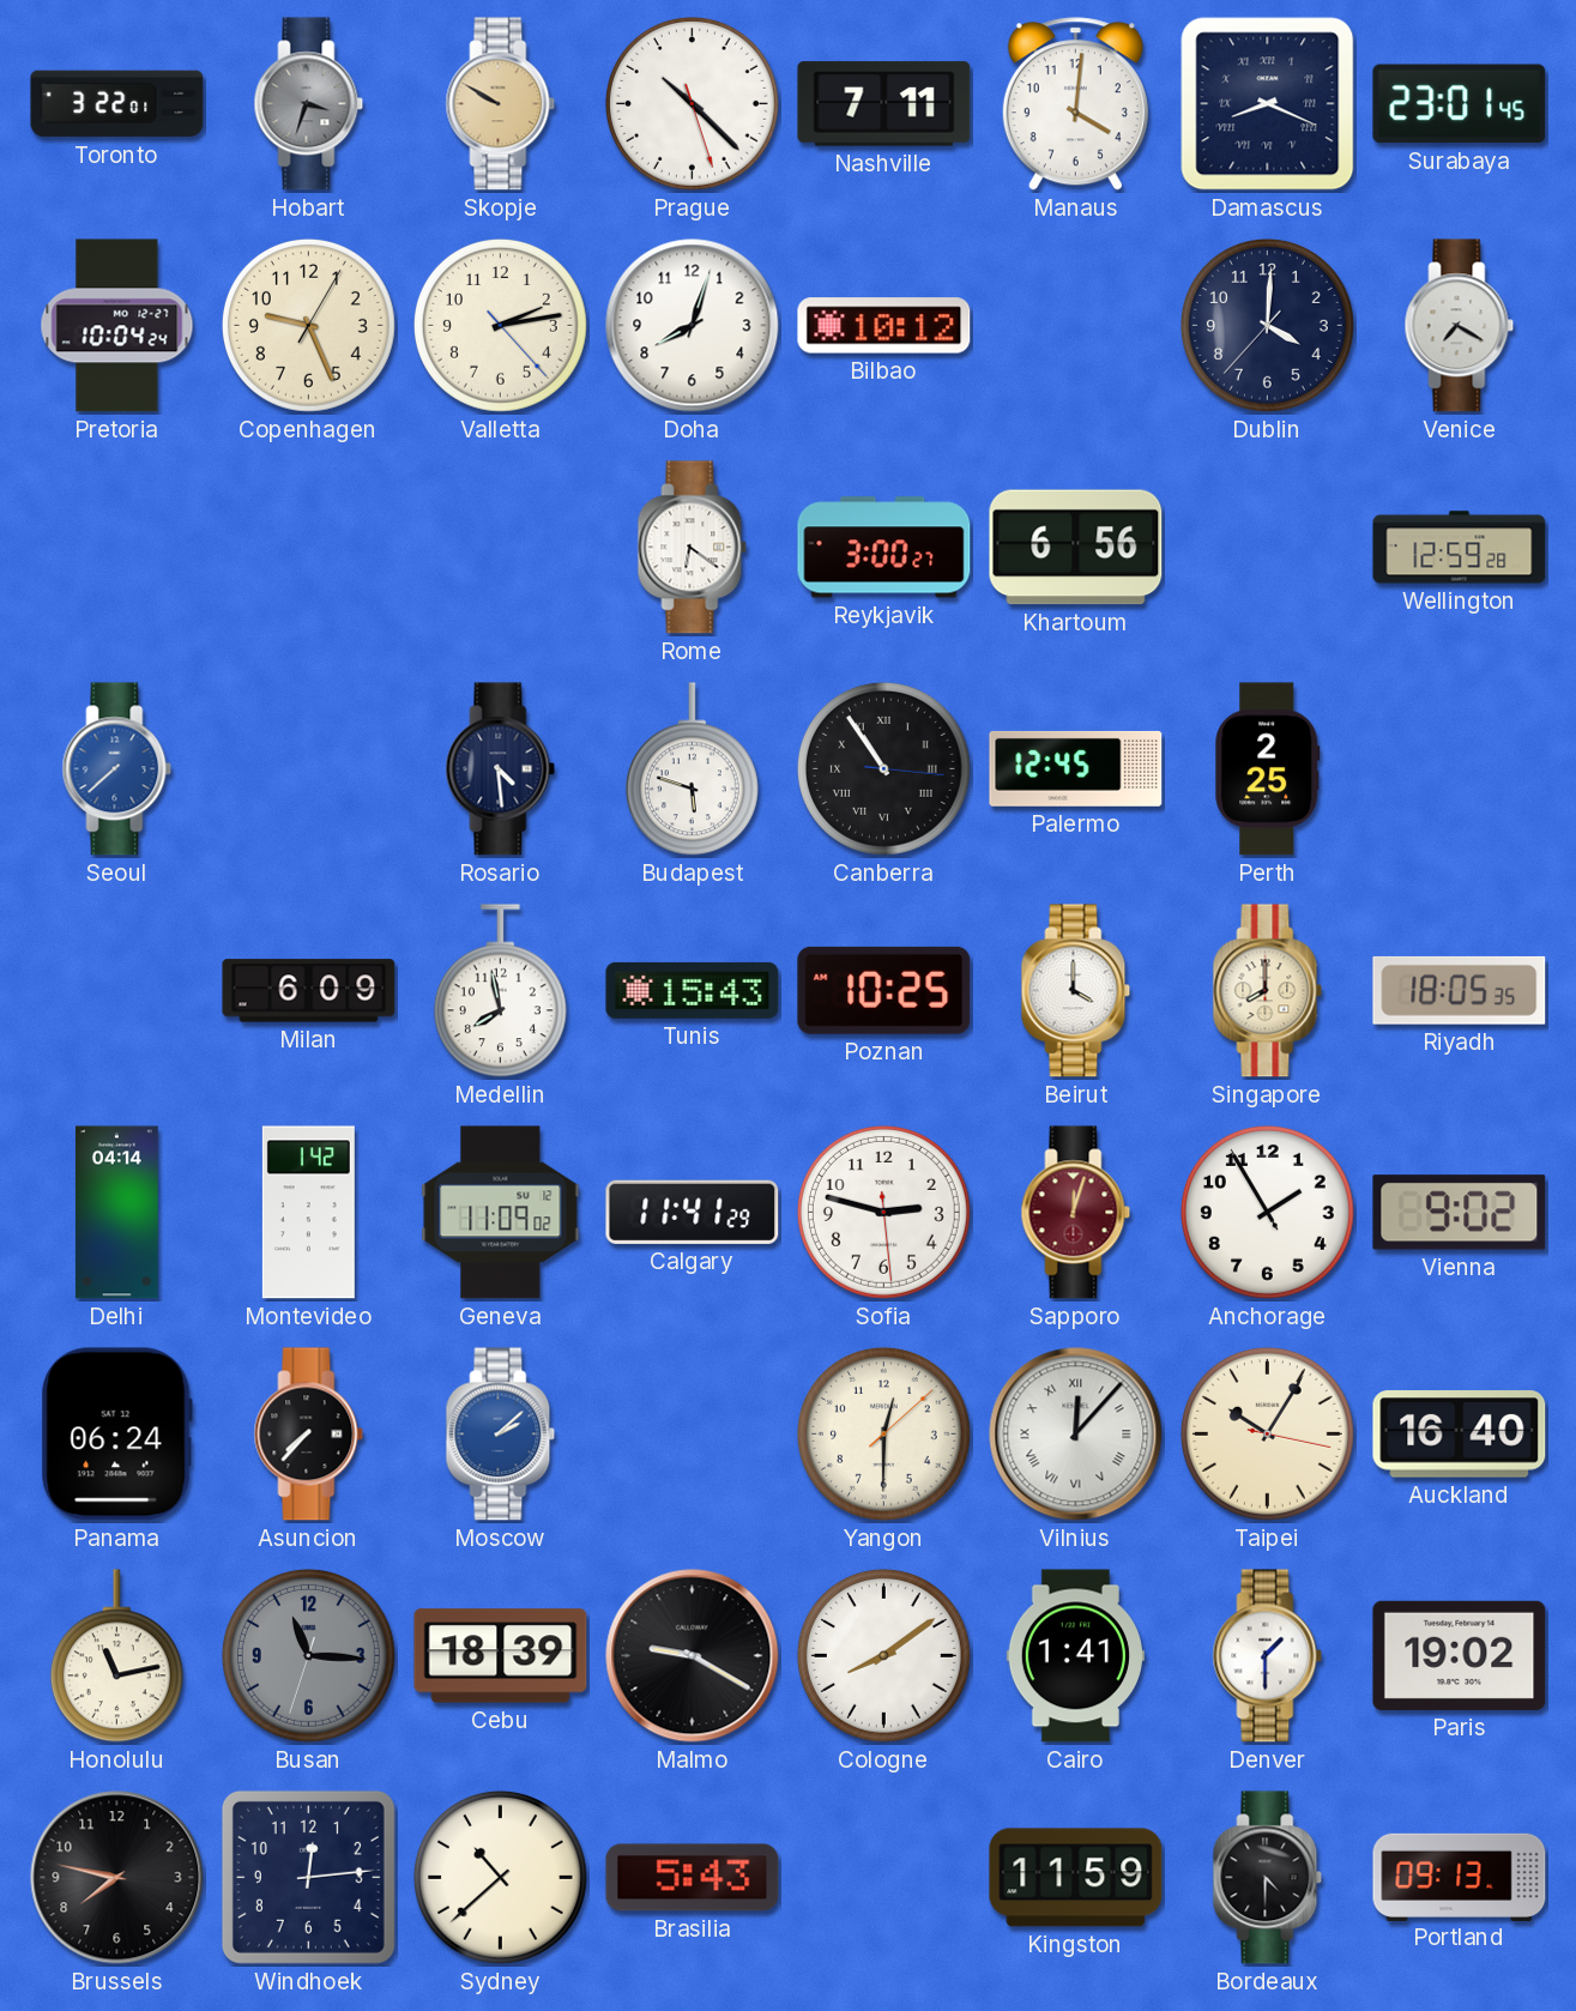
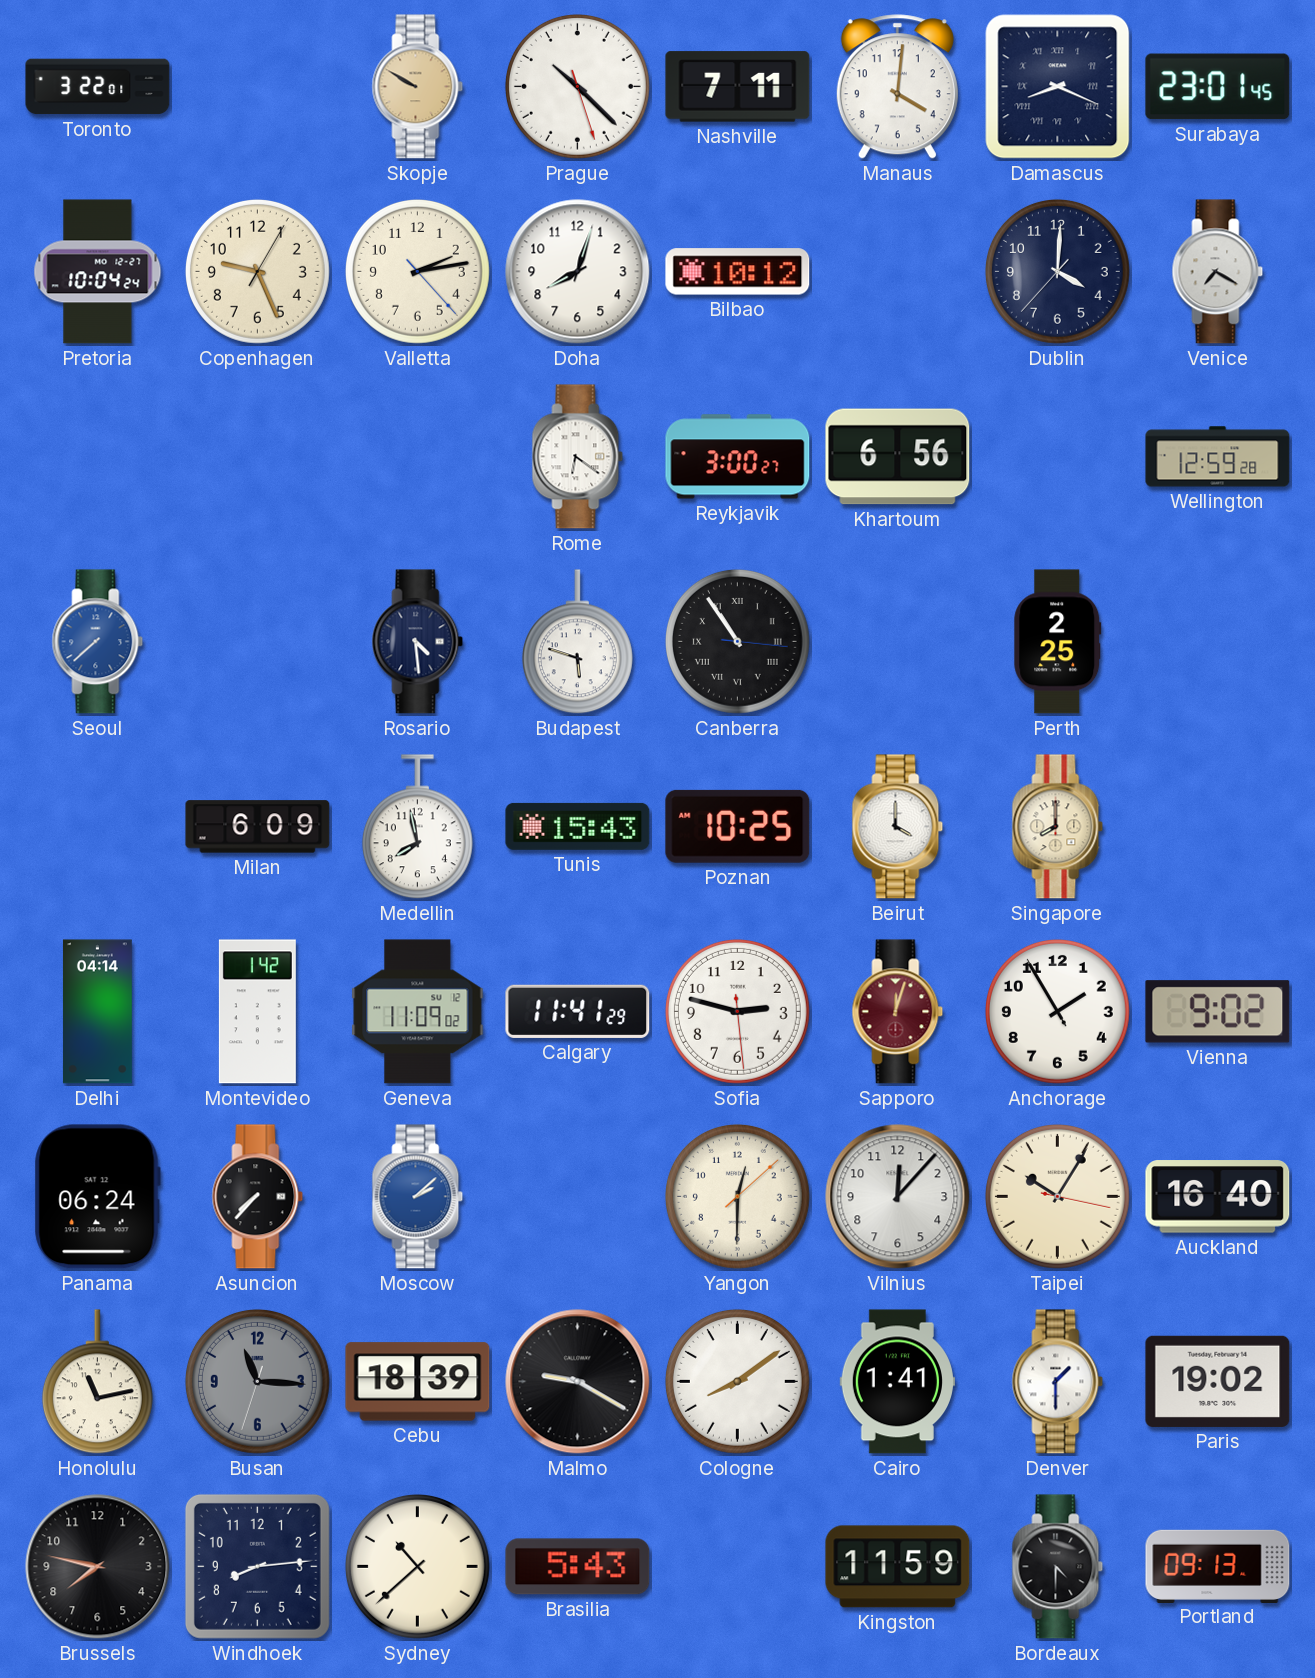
Hobart: 3:33 -> none (309, 104)
Palermo: 12:45 -> none (1076, 768)
Riyadh: 18:05 -> none (1460, 990)
Vilnius numerals: Roman -> Arabic (898, 1197)
Windhoek: 12:14 -> 8:14 (257, 1566)
